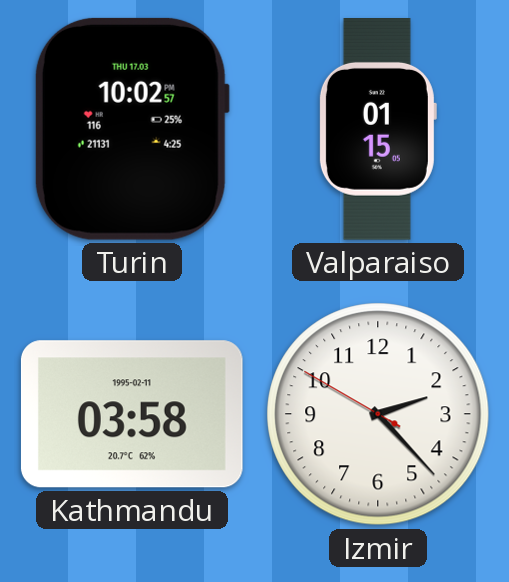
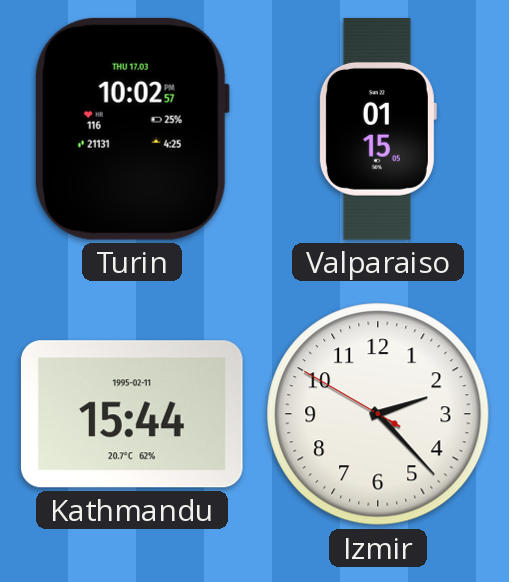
Kathmandu: 03:58 -> 15:44 (132, 414)
